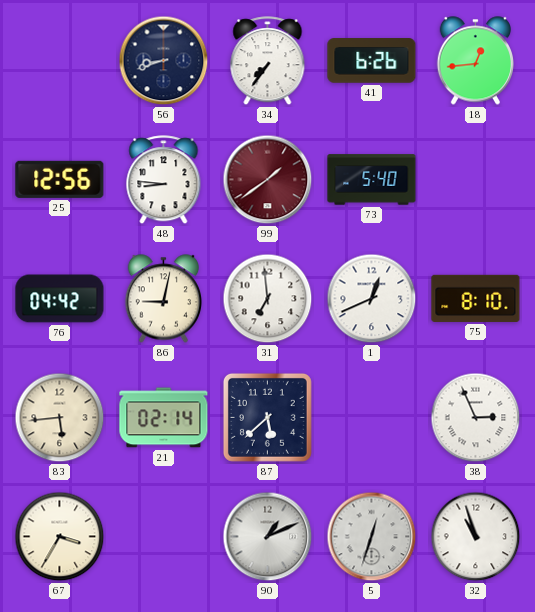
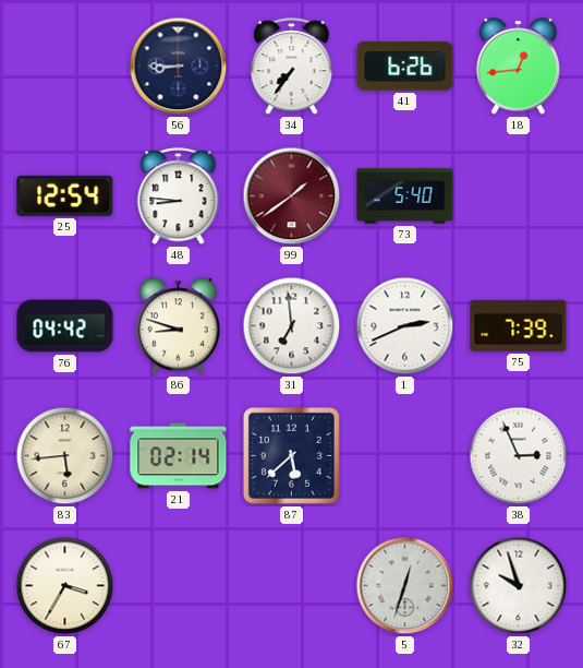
56: 8:42 -> 8:45 (179, 67)
25: 12:56 -> 12:54 (65, 195)
86: 9:02 -> 8:48 (178, 326)
1: 12:41 -> 2:41 (405, 326)
75: 8:10 -> 7:39 (519, 325)
90: 1:11 -> none (268, 537)
32: 10:57 -> 9:57 (519, 586)
